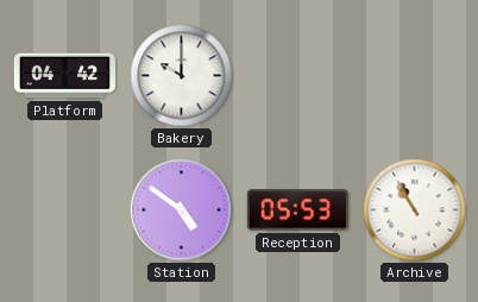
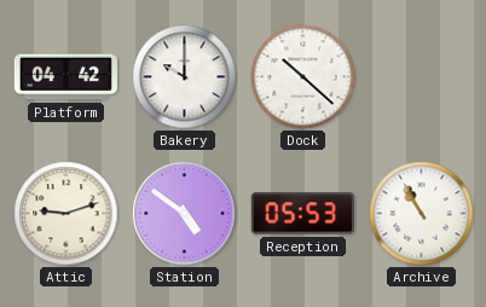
Dock: none -> 10:22 (303, 77)
Attic: none -> 9:12 (66, 214)
